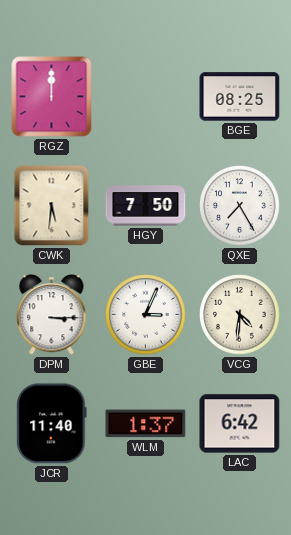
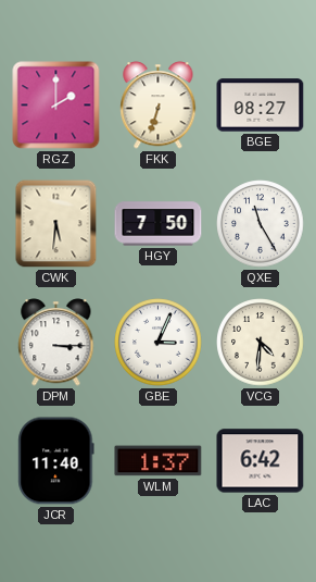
RGZ: 12:00 -> 2:00 (56, 106)
FKK: none -> 6:33 (159, 106)
BGE: 08:25 -> 08:27 (261, 106)
QXE: 7:25 -> 11:25 (261, 224)
